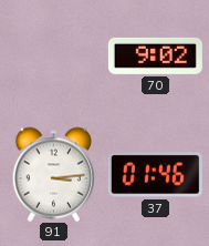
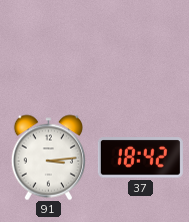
70: 9:02 -> none (155, 55)
37: 01:46 -> 18:42 (140, 158)
